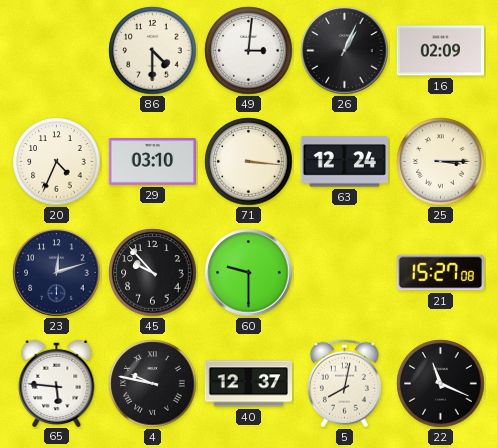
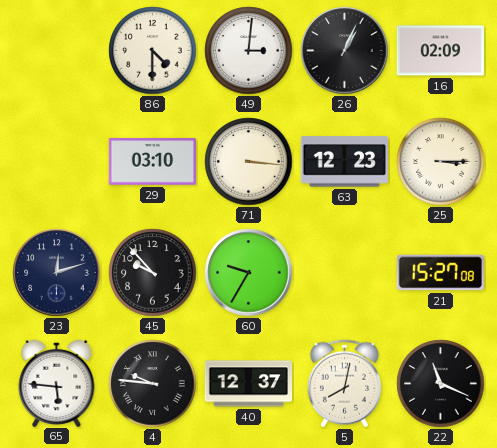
20: 4:34 -> none (57, 162)
63: 12:24 -> 12:23 (344, 162)
60: 9:30 -> 9:35 (249, 273)
4: 9:47 -> 9:46 (153, 384)
